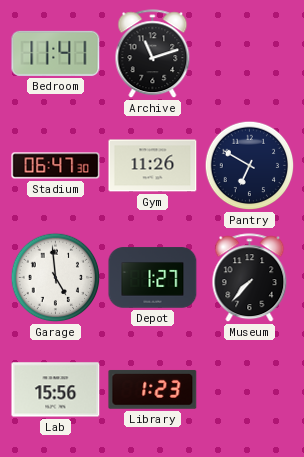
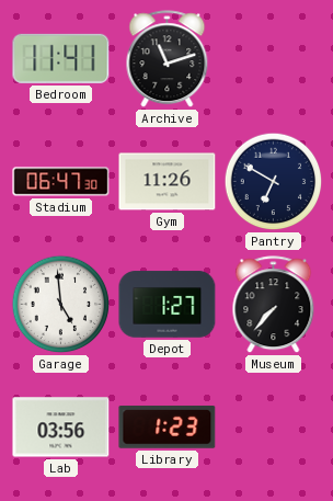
Lab: 15:56 -> 03:56 (61, 428)
